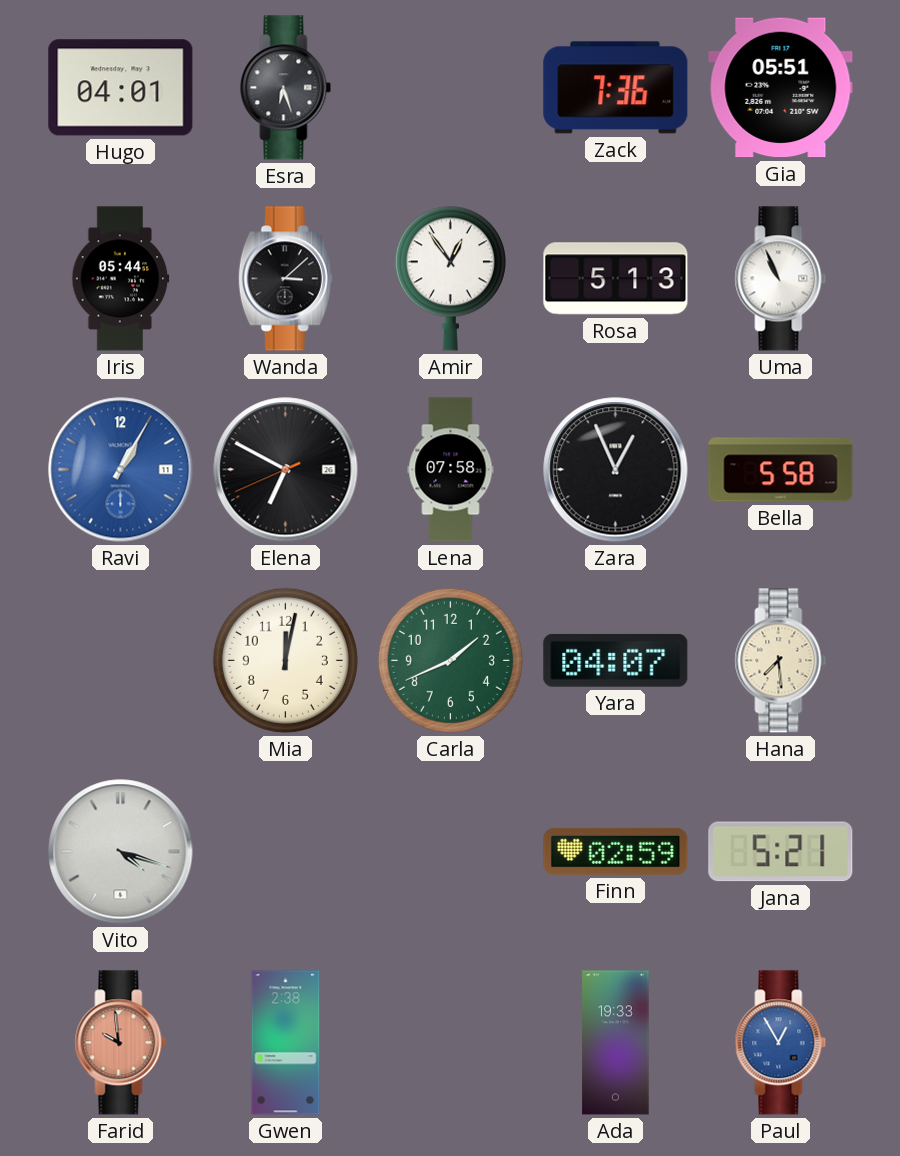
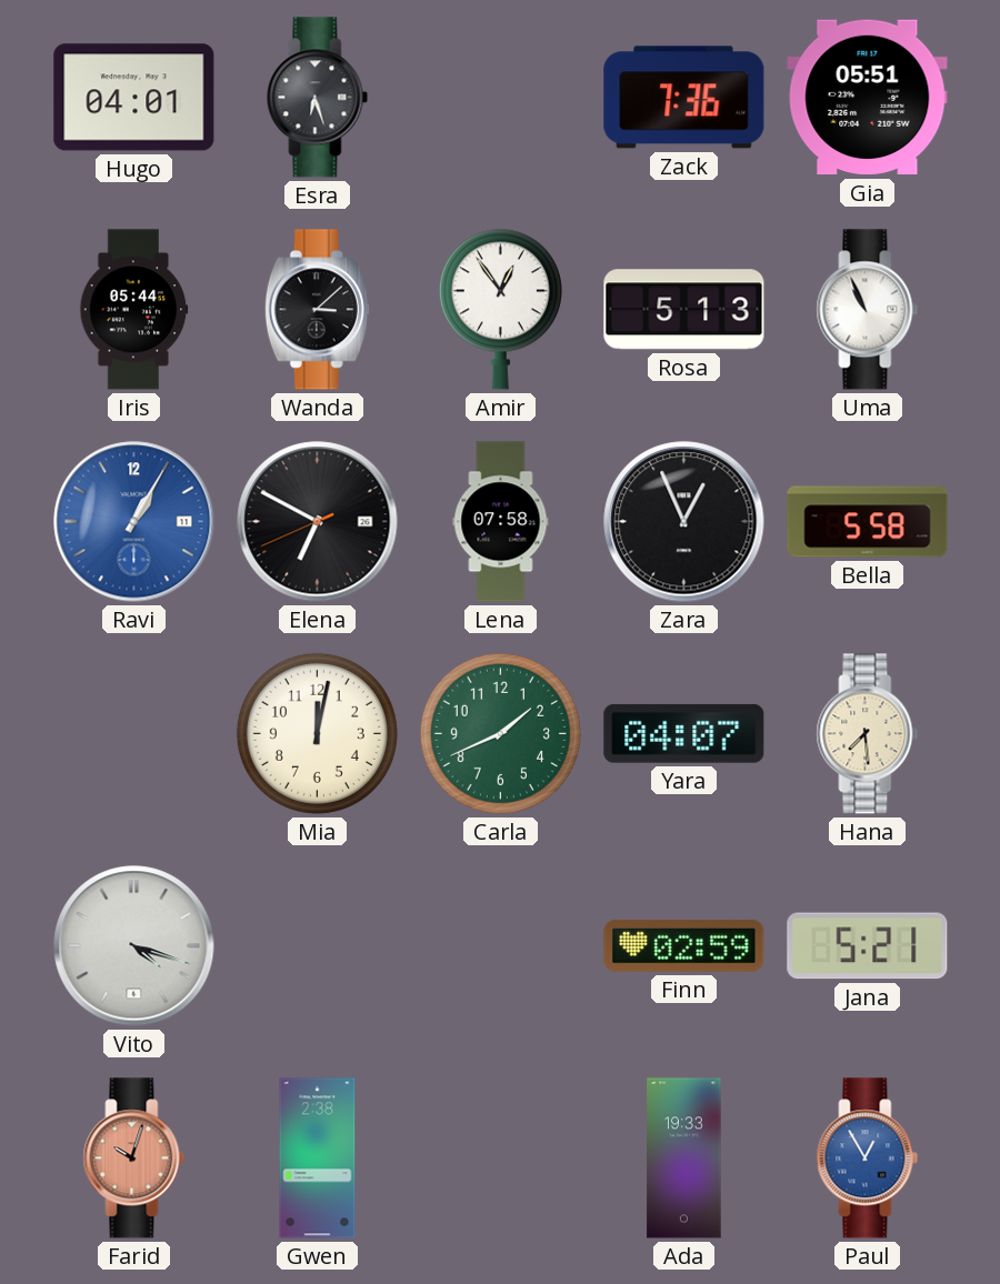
Farid: 9:59 -> 10:03 (134, 1158)
